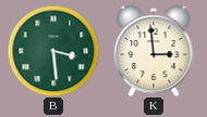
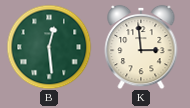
B: 3:29 -> 12:29 (49, 47)
